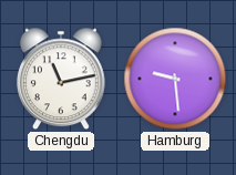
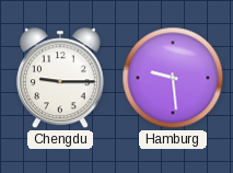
Chengdu: 11:13 -> 9:15 (60, 78)
